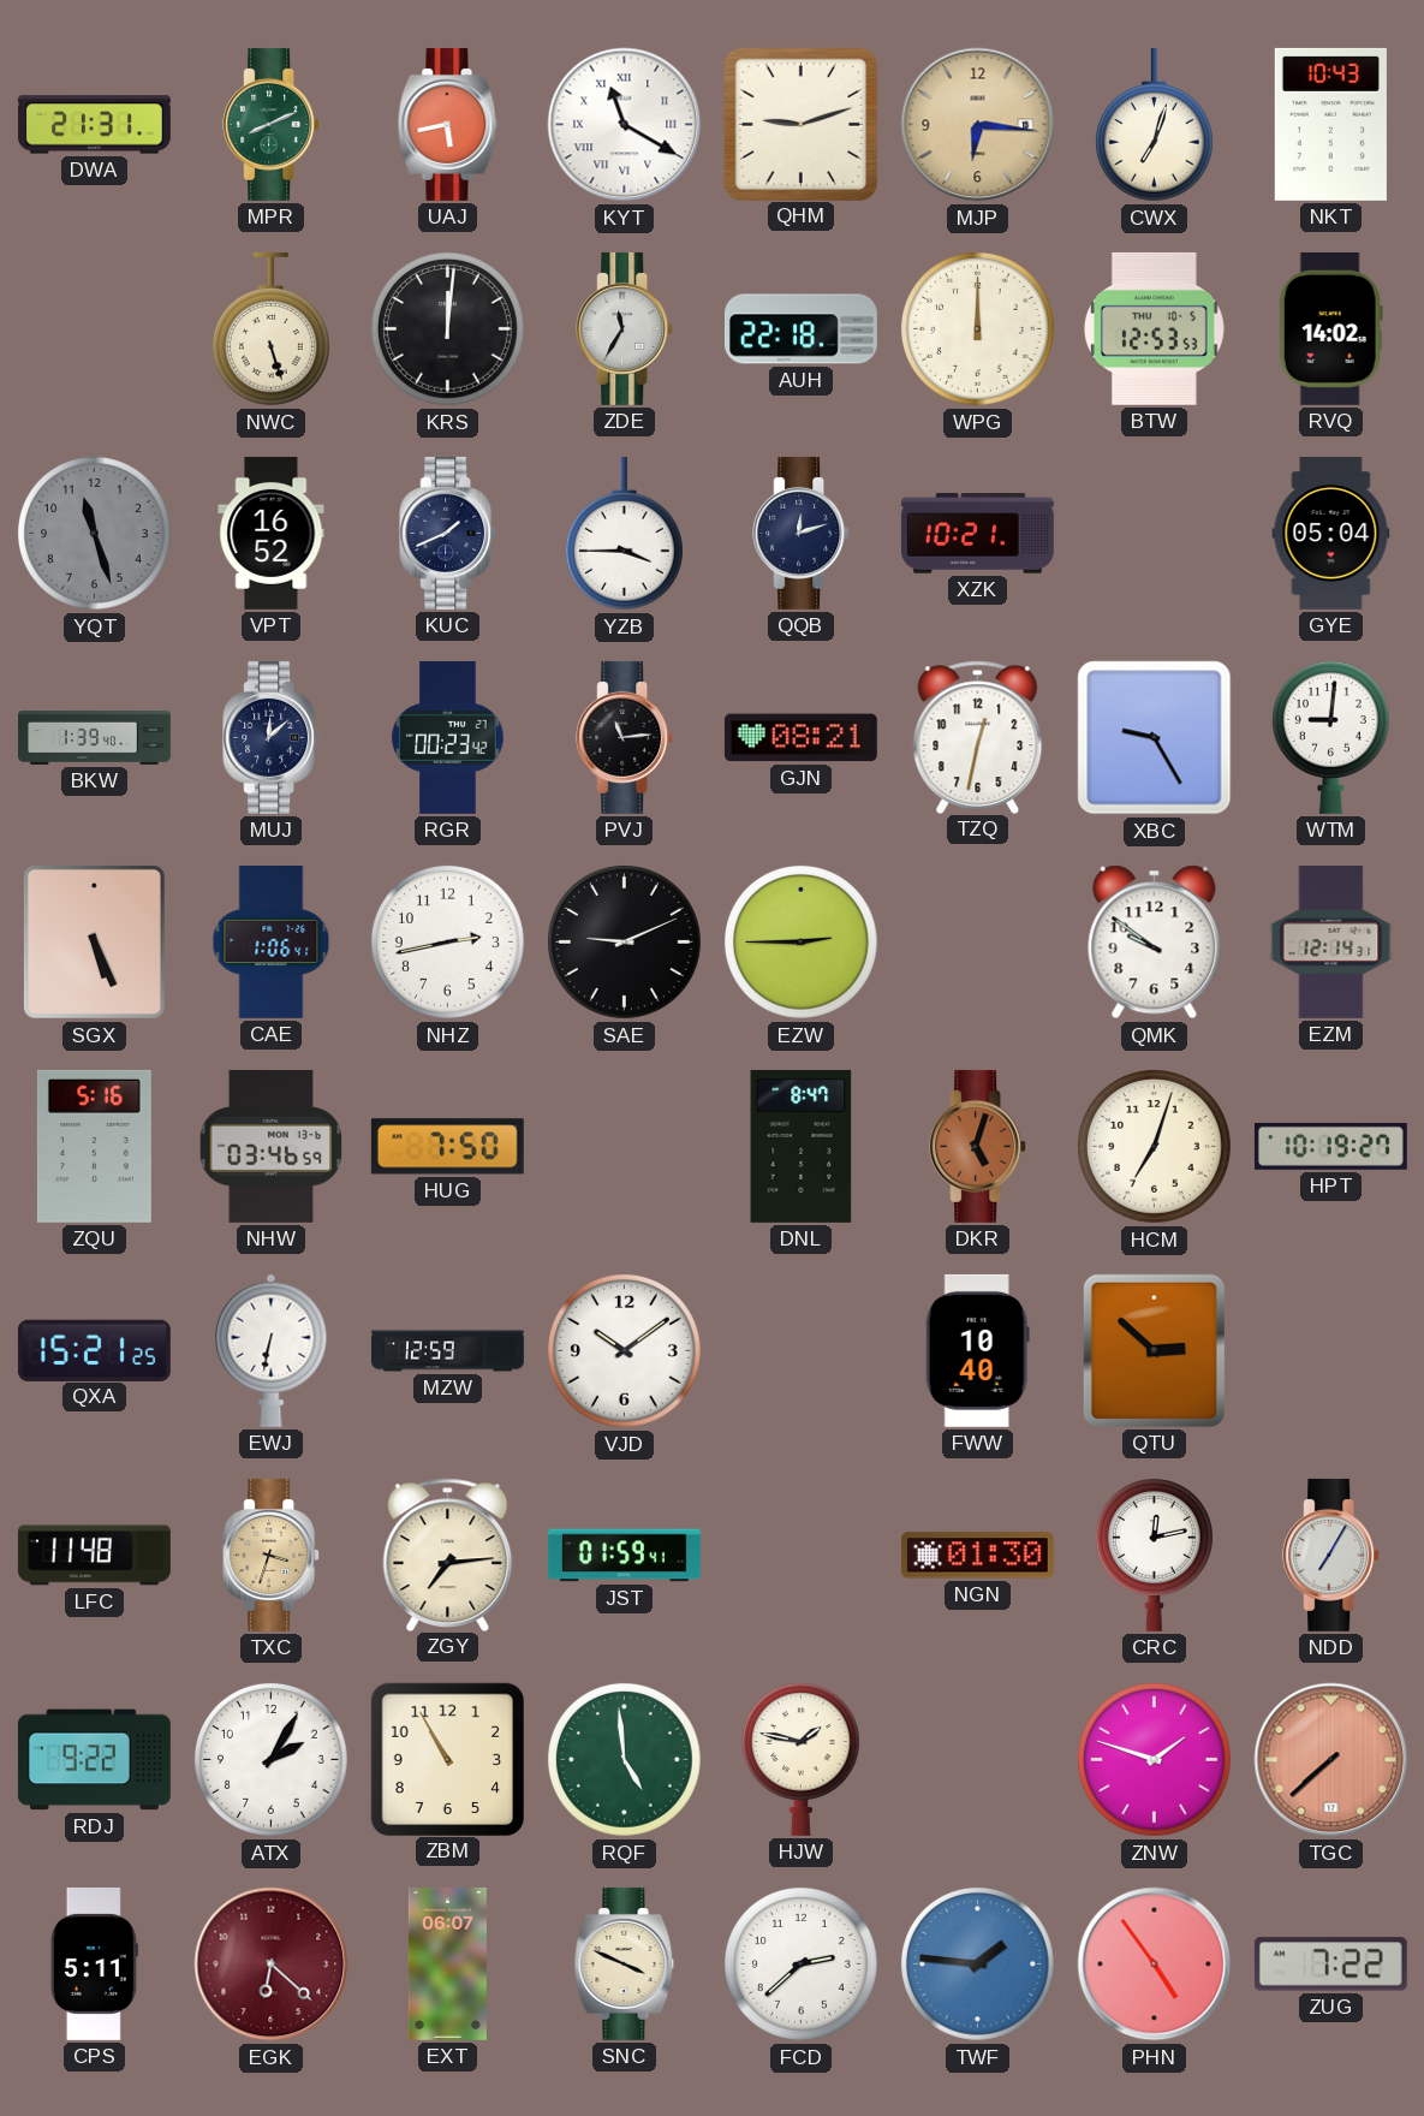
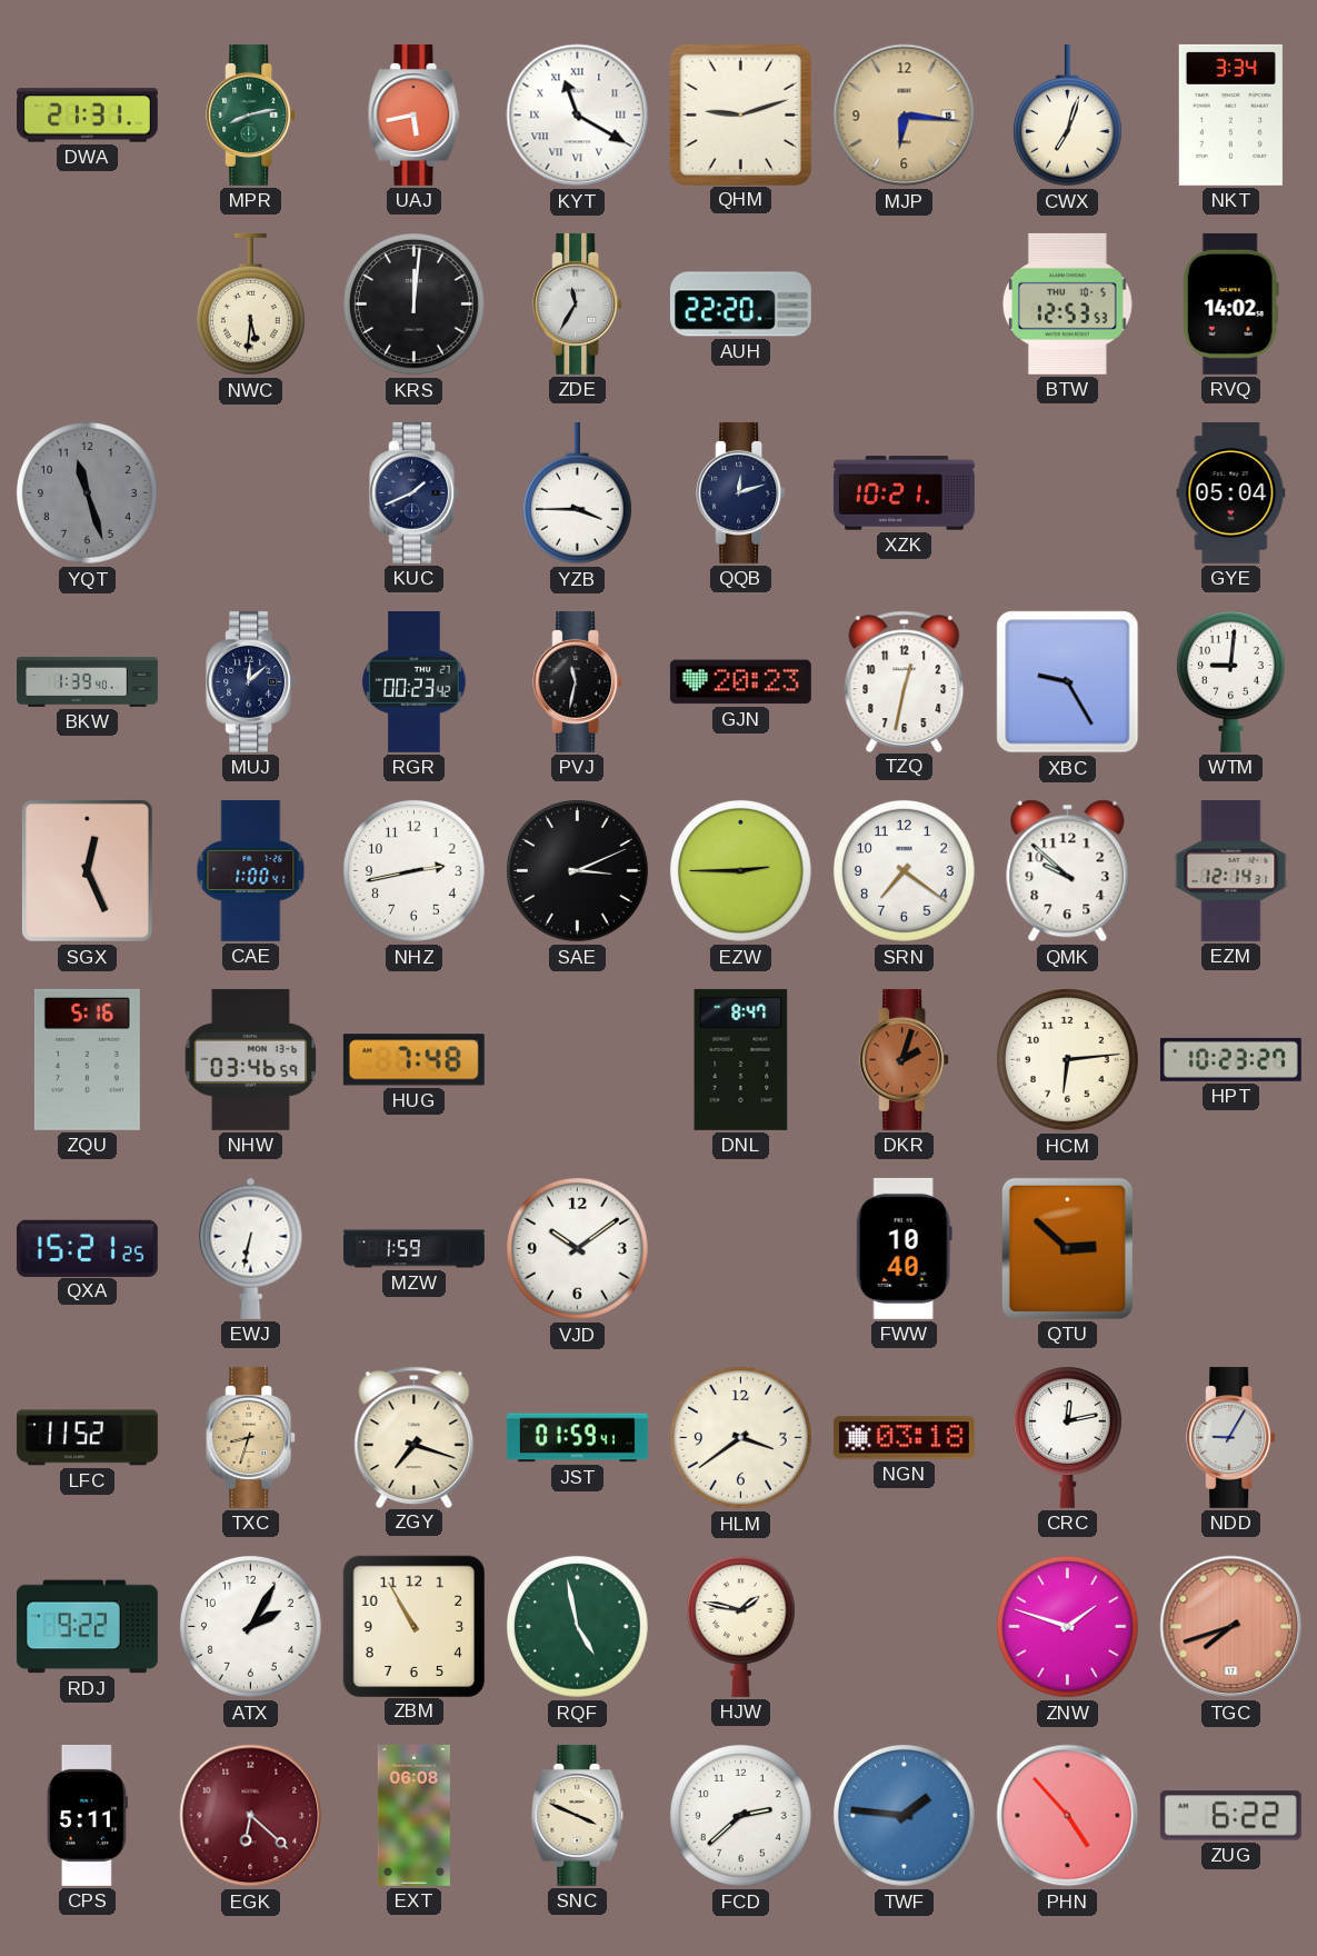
MPR: 8:11 -> 8:13 (251, 114)
NKT: 10:43 -> 3:34 (1230, 114)
NWC: 5:27 -> 5:31 (250, 305)
AUH: 22:18 -> 22:20 (740, 305)
WPG: 12:00 -> none (978, 329)
VPT: 16:52 -> none (272, 533)
PVJ: 11:14 -> 11:32 (578, 681)
GJN: 08:21 -> 20:23 (740, 682)
SGX: 5:26 -> 12:26 (87, 870)
CAE: 1:06 -> 1:00 (251, 870)
SAE: 9:11 -> 3:11 (578, 871)
SRN: none -> 7:21 (905, 871)
QMK: 9:51 -> 9:52 (1068, 871)
HUG: 7:50 -> 7:48 (413, 1060)
DKR: 5:03 -> 2:03 (905, 1059)
HCM: 7:03 -> 6:14 (1068, 1060)
HPT: 10:19 -> 10:23 (1230, 1059)
MZW: 12:59 -> 1:59 (415, 1249)
LFC: 11:48 -> 11:52 (87, 1438)
TXC: 3:33 -> 8:33 (251, 1437)
ZGY: 7:14 -> 7:18 (415, 1437)
HLM: none -> 3:39 (741, 1438)
NGN: 01:30 -> 03:18 (904, 1438)
NDD: 7:05 -> 9:05 (1231, 1437)
RQF: 4:59 -> 4:58 (578, 1627)
TGC: 7:38 -> 7:42 (1231, 1627)
EXT: 06:07 -> 06:08 (413, 1815)
PHN: 4:54 -> 4:53 (1068, 1816)
ZUG: 7:22 -> 6:22 (1230, 1816)
